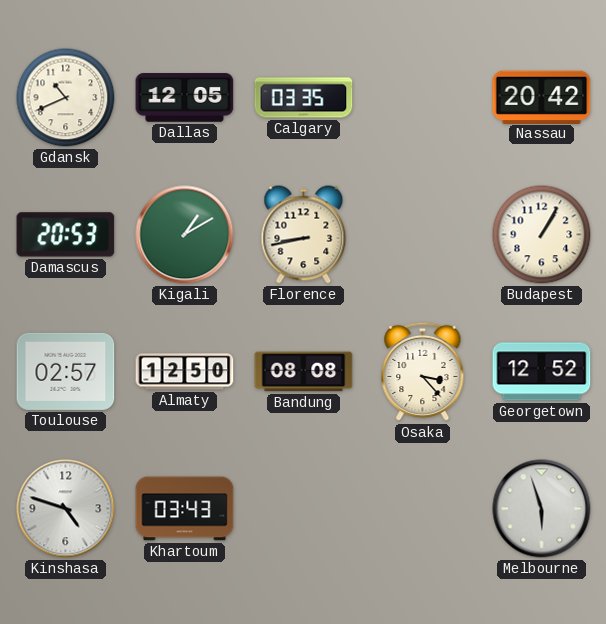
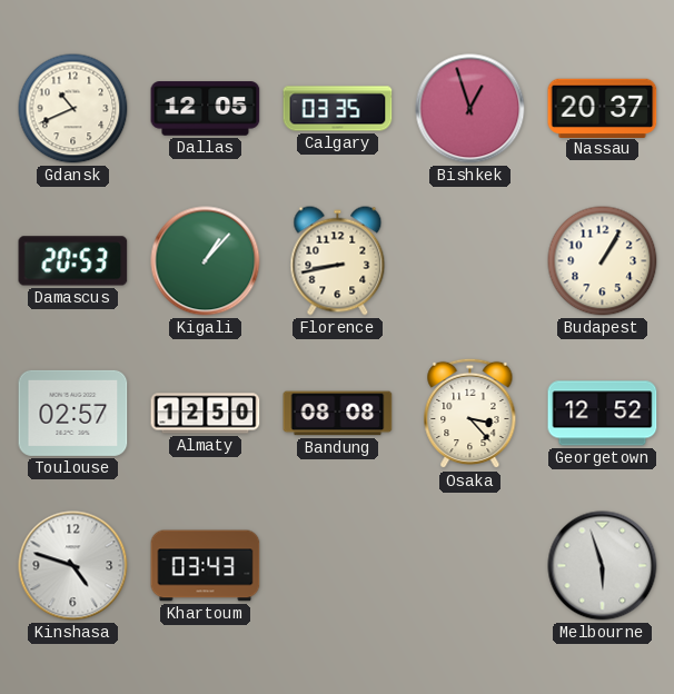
Bishkek: none -> 12:57 (470, 109)
Nassau: 20:42 -> 20:37 (603, 108)
Kigali: 1:10 -> 1:07 (206, 261)
